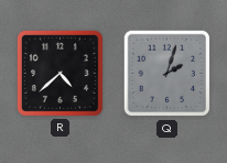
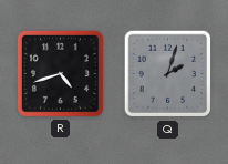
R: 4:38 -> 4:42 (60, 73)
